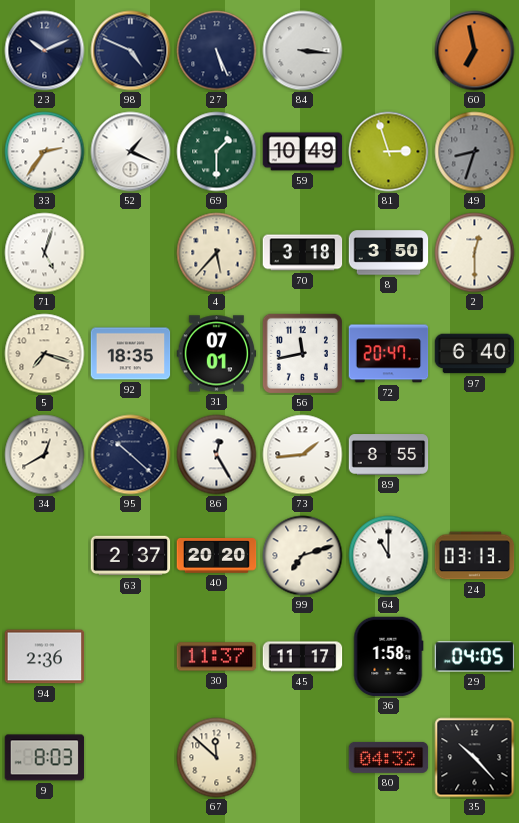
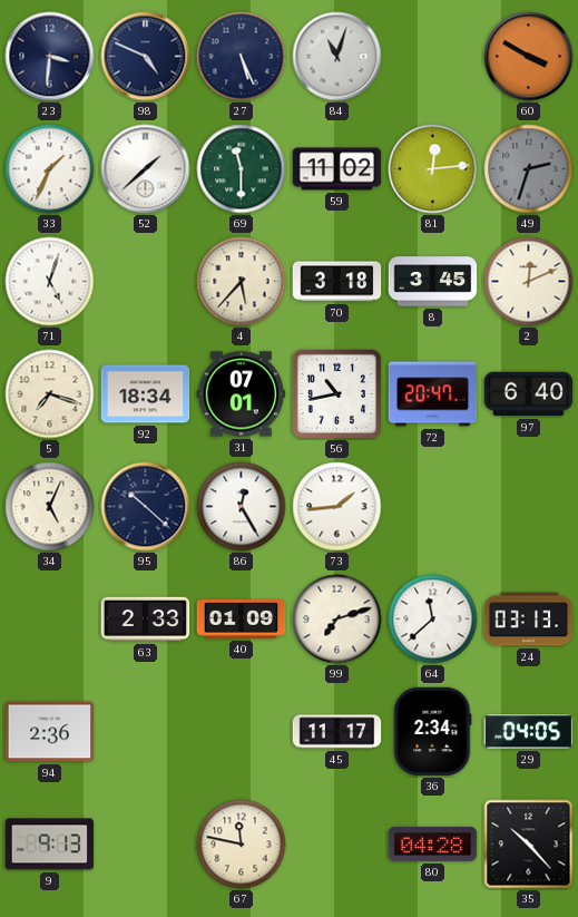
23: 10:11 -> 3:31 (50, 57)
84: 3:16 -> 11:03 (337, 57)
60: 6:58 -> 3:50 (529, 57)
33: 2:36 -> 1:34 (50, 169)
52: 1:19 -> 1:38 (146, 169)
69: 1:30 -> 11:30 (242, 169)
59: 10:49 -> 11:02 (337, 169)
81: 2:57 -> 12:14 (433, 169)
49: 8:33 -> 2:33 (529, 169)
8: 3:50 -> 3:45 (433, 282)
2: 12:30 -> 12:11 (529, 282)
92: 18:35 -> 18:34 (146, 394)
56: 11:43 -> 10:43 (336, 393)
34: 12:40 -> 5:04 (50, 507)
89: 8:55 -> none (389, 455)
63: 2:37 -> 2:33 (146, 620)
40: 20:20 -> 01:09 (242, 620)
64: 11:00 -> 11:38 (433, 620)
30: 11:37 -> none (217, 657)
36: 1:58 -> 2:34 (433, 732)
9: 8:03 -> 9:13 (50, 845)
67: 11:52 -> 11:47 (242, 845)
80: 04:32 -> 04:28 (433, 843)
